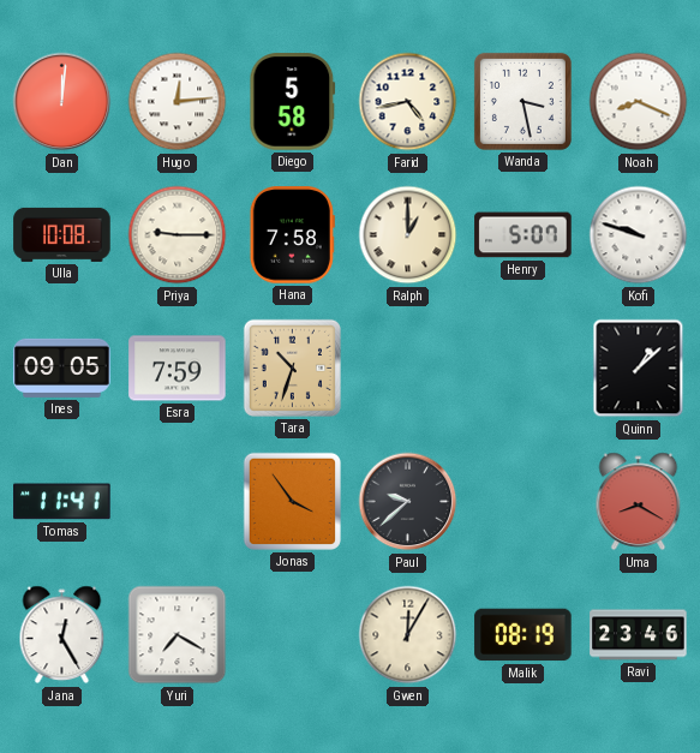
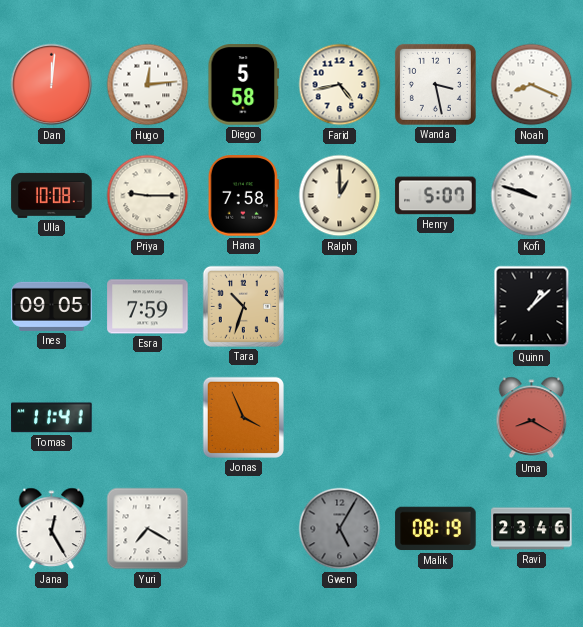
Jonas: 3:54 -> 3:56 (243, 417)
Paul: 9:38 -> none (408, 502)
Gwen: 12:05 -> 5:05 (340, 529)
Gwen dial: cream -> grey (340, 529)
